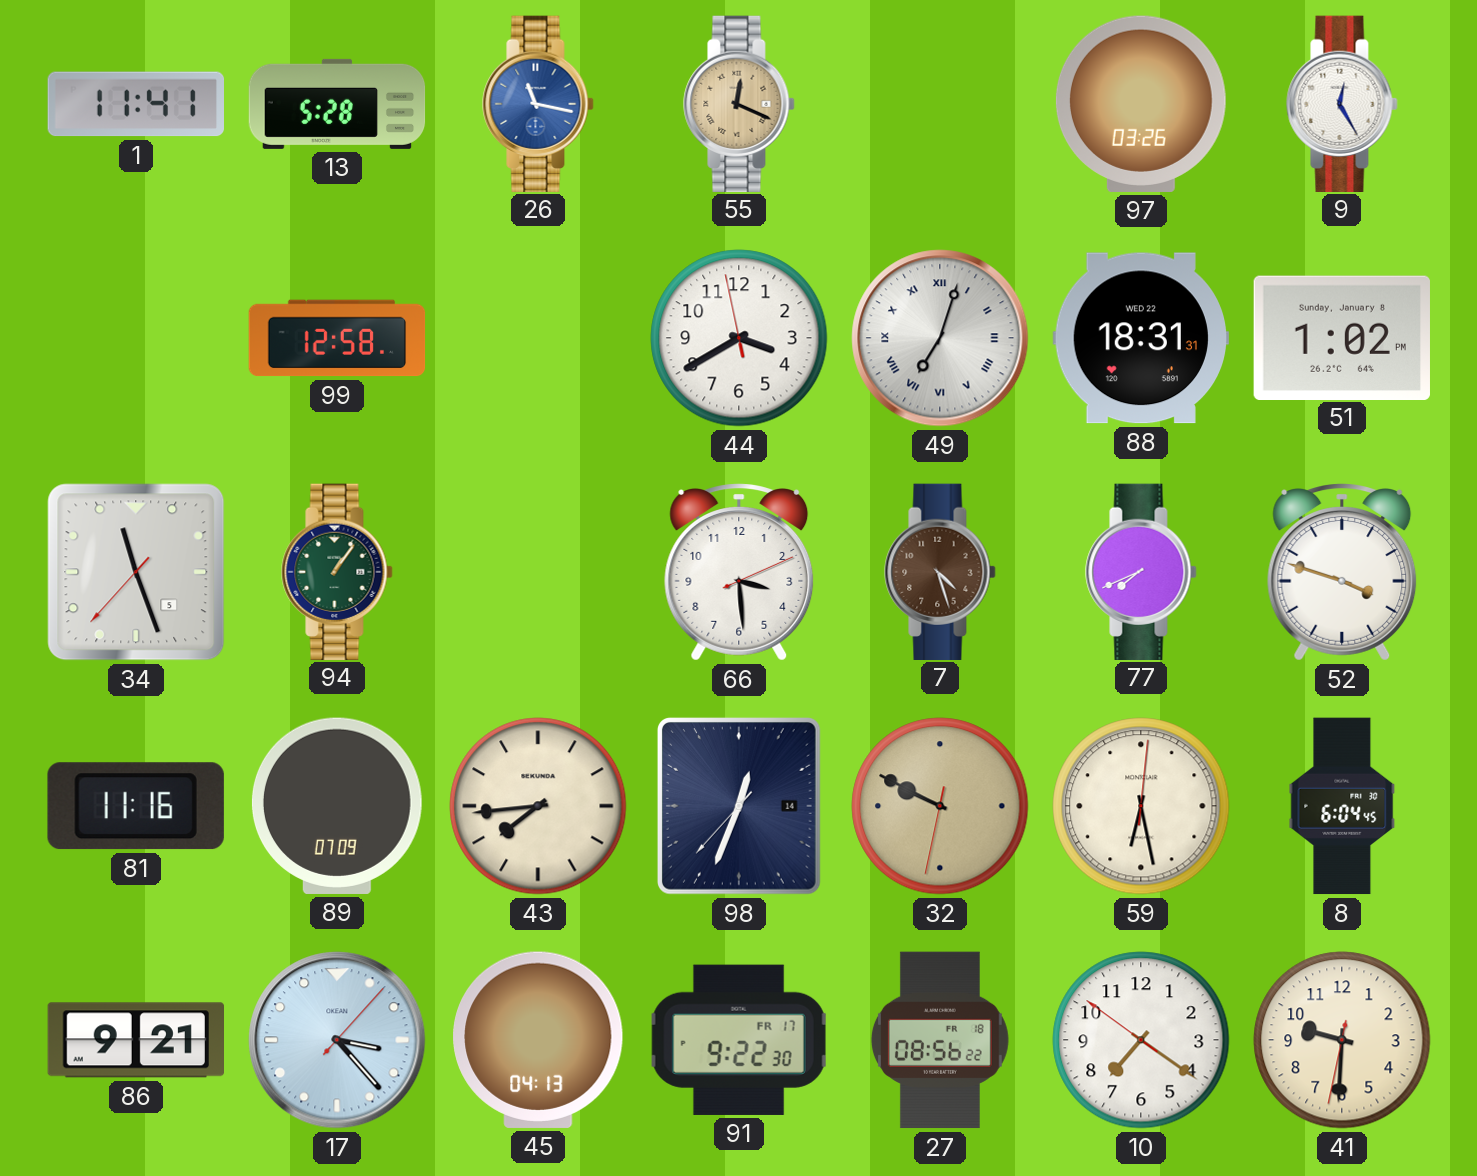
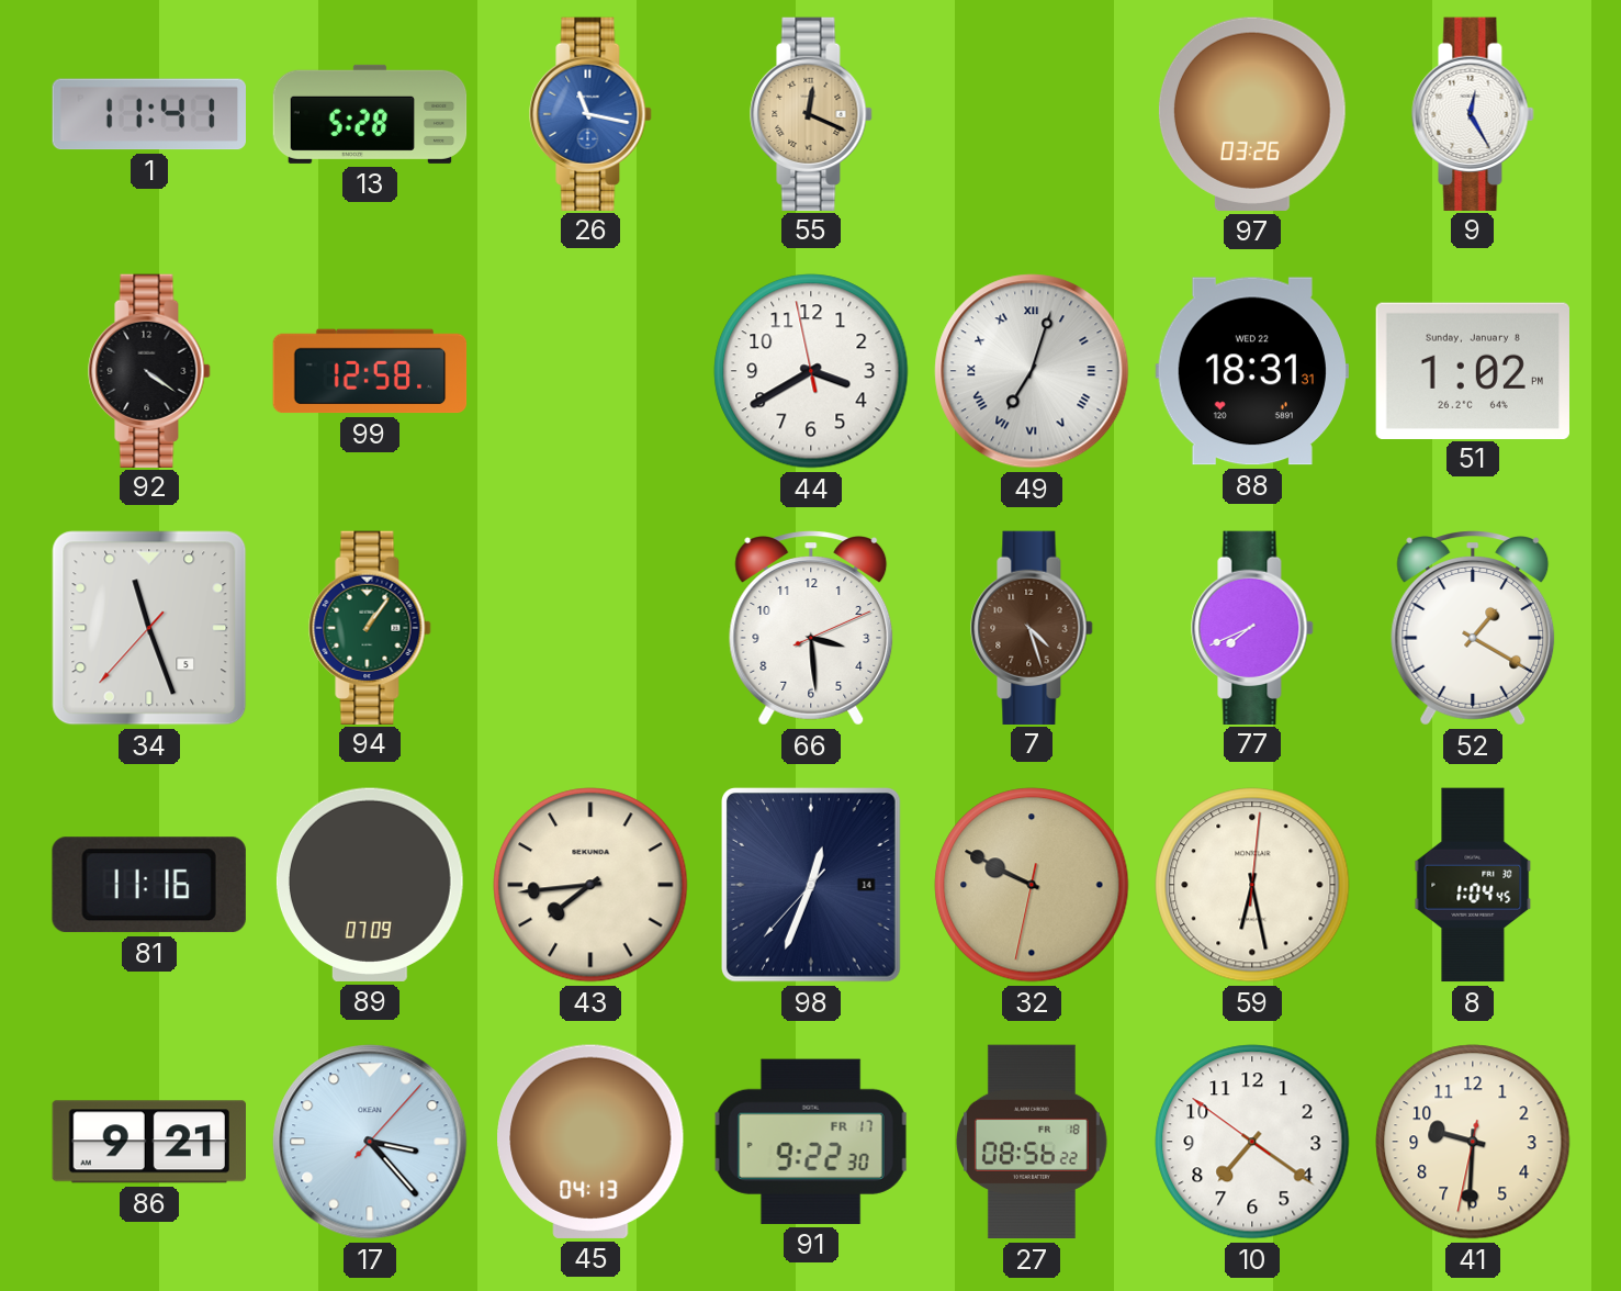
92: none -> 4:21 (149, 370)
52: 3:48 -> 1:20 (1473, 628)
8: 6:04 -> 1:04 (1473, 885)
